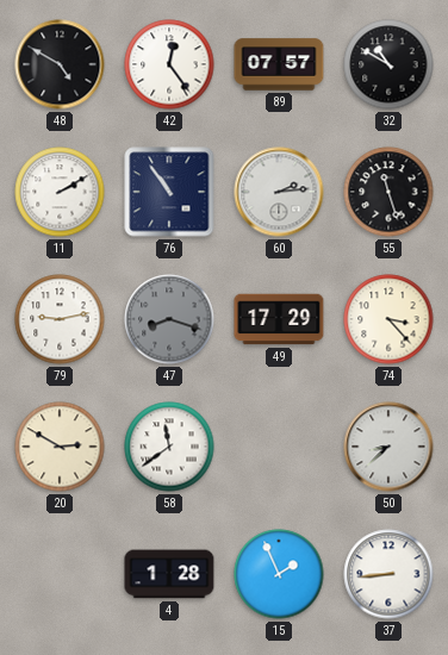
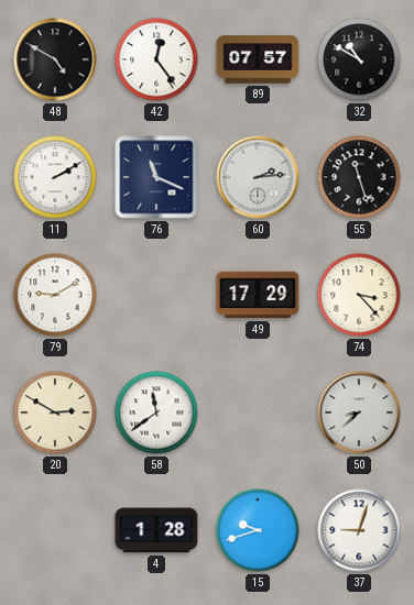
76: 10:54 -> 11:19 (156, 177)
79: 9:13 -> 9:10 (55, 295)
47: 8:18 -> none (169, 319)
15: 1:56 -> 9:42 (258, 530)
37: 8:44 -> 9:03 (359, 530)
